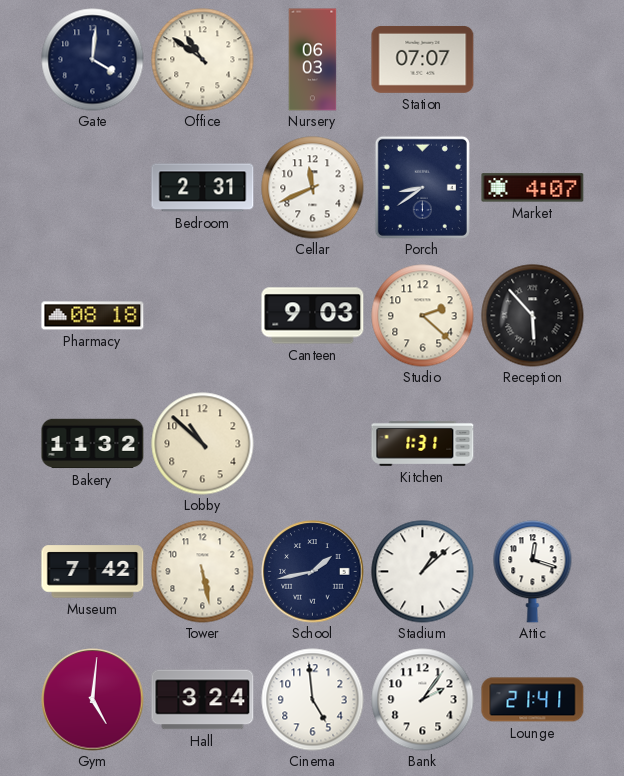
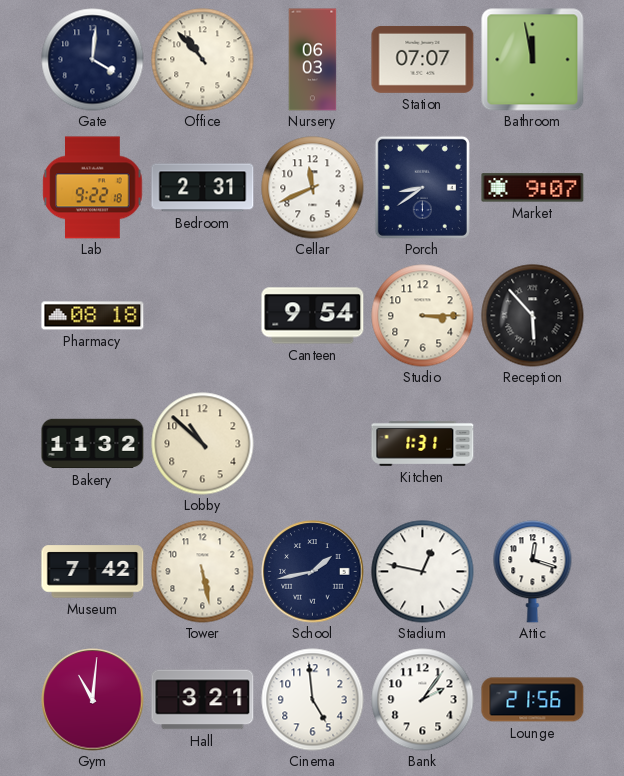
Office: 10:51 -> 10:53 (203, 60)
Bathroom: none -> 11:58 (533, 60)
Lab: none -> 9:22 (93, 188)
Market: 4:07 -> 9:07 (533, 188)
Canteen: 9:03 -> 9:54 (313, 316)
Studio: 2:22 -> 3:15 (423, 316)
Stadium: 1:08 -> 12:47 (423, 572)
Gym: 5:01 -> 11:01 (93, 700)
Hall: 3:24 -> 3:21 (203, 700)
Lounge: 21:41 -> 21:56 (533, 700)
